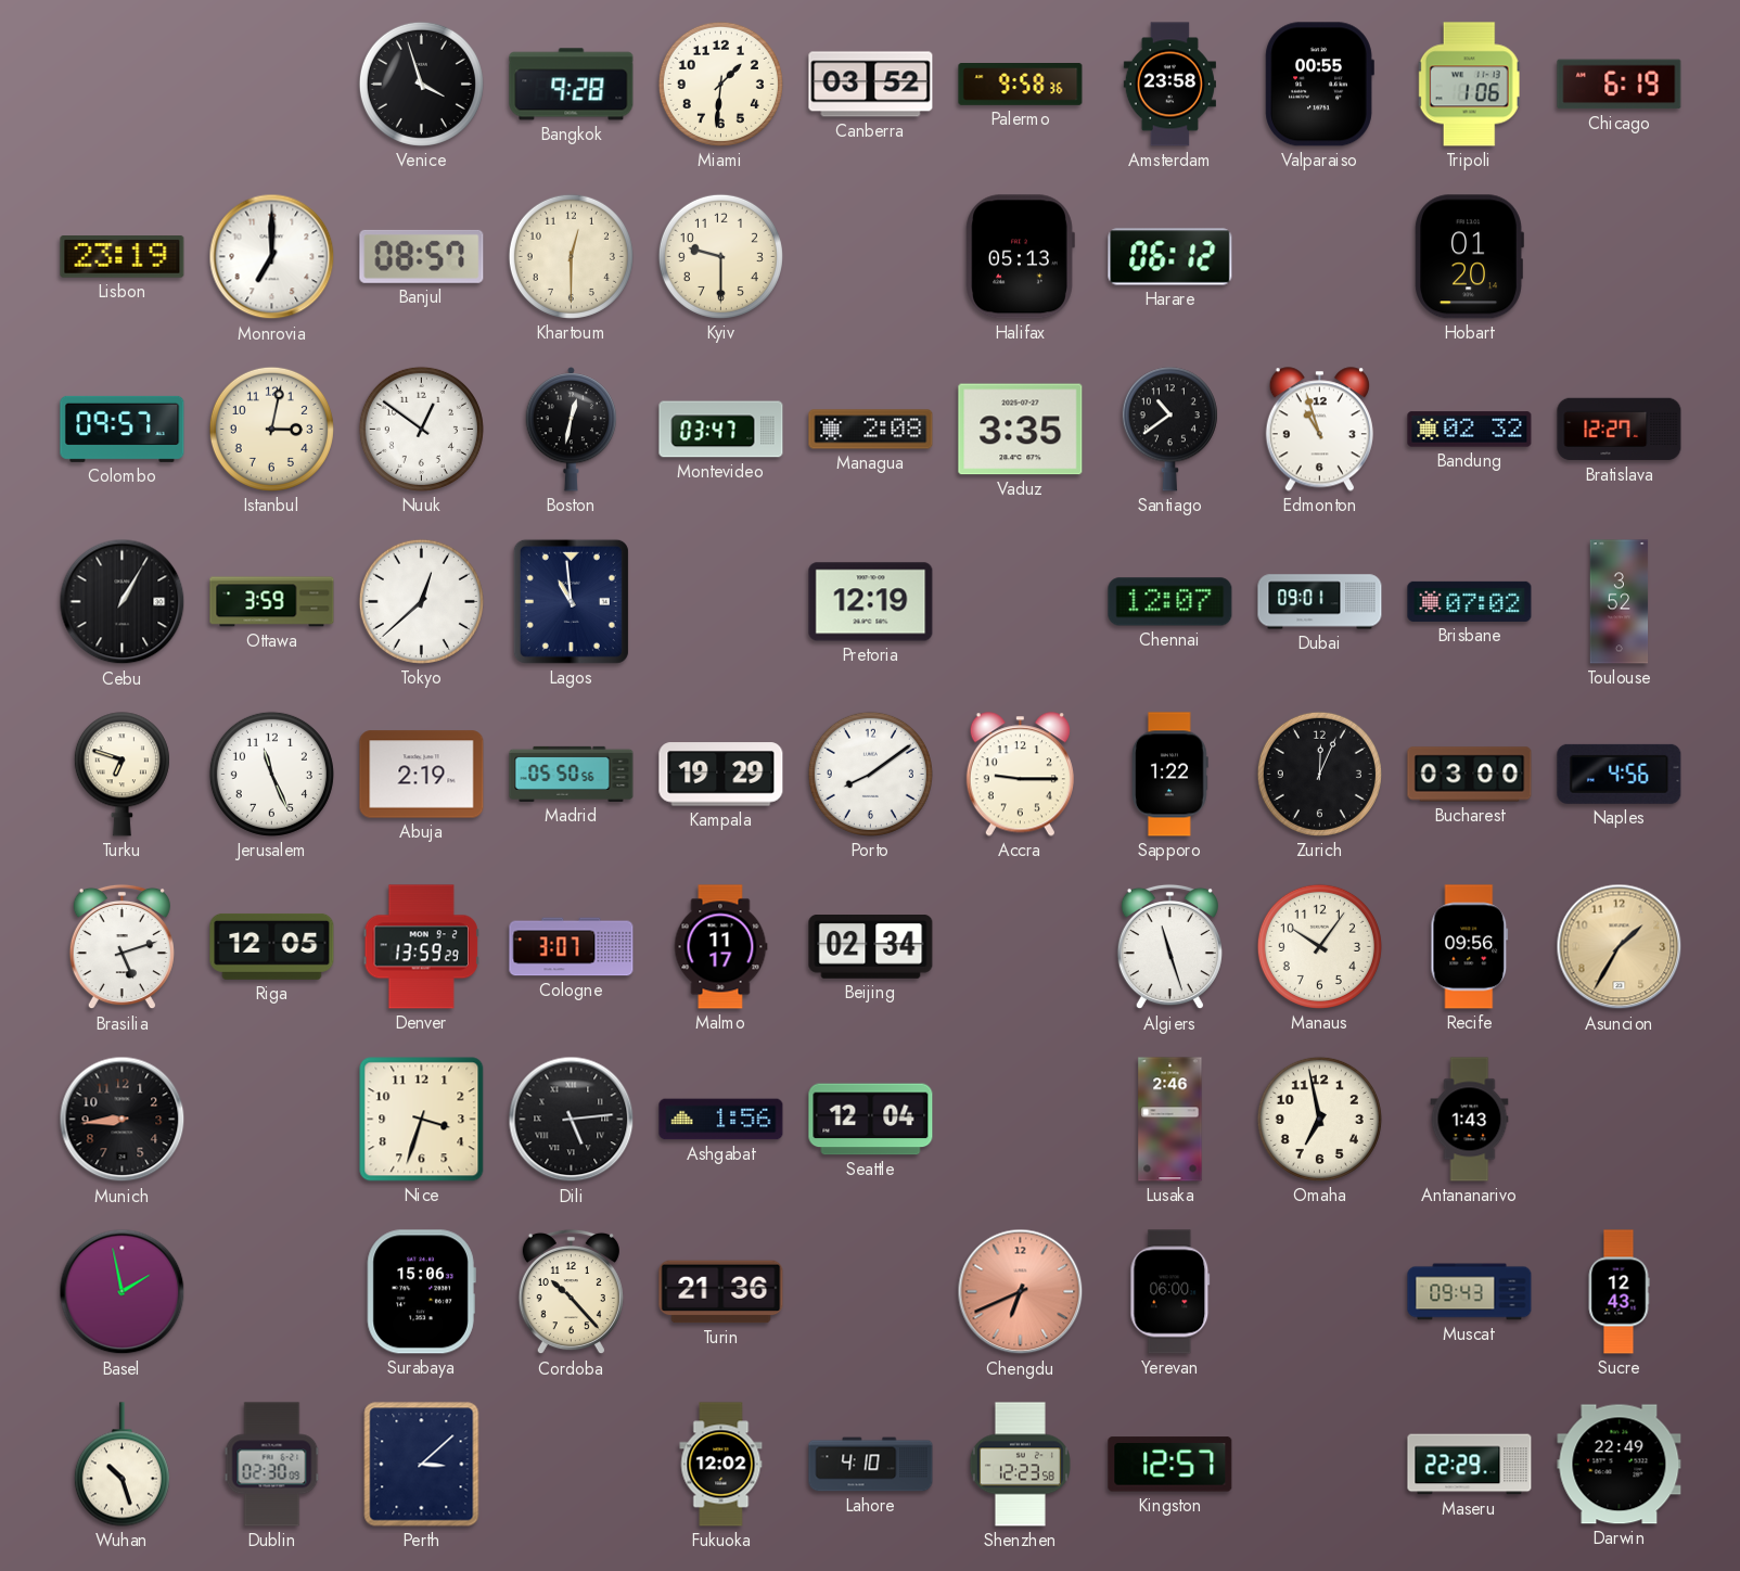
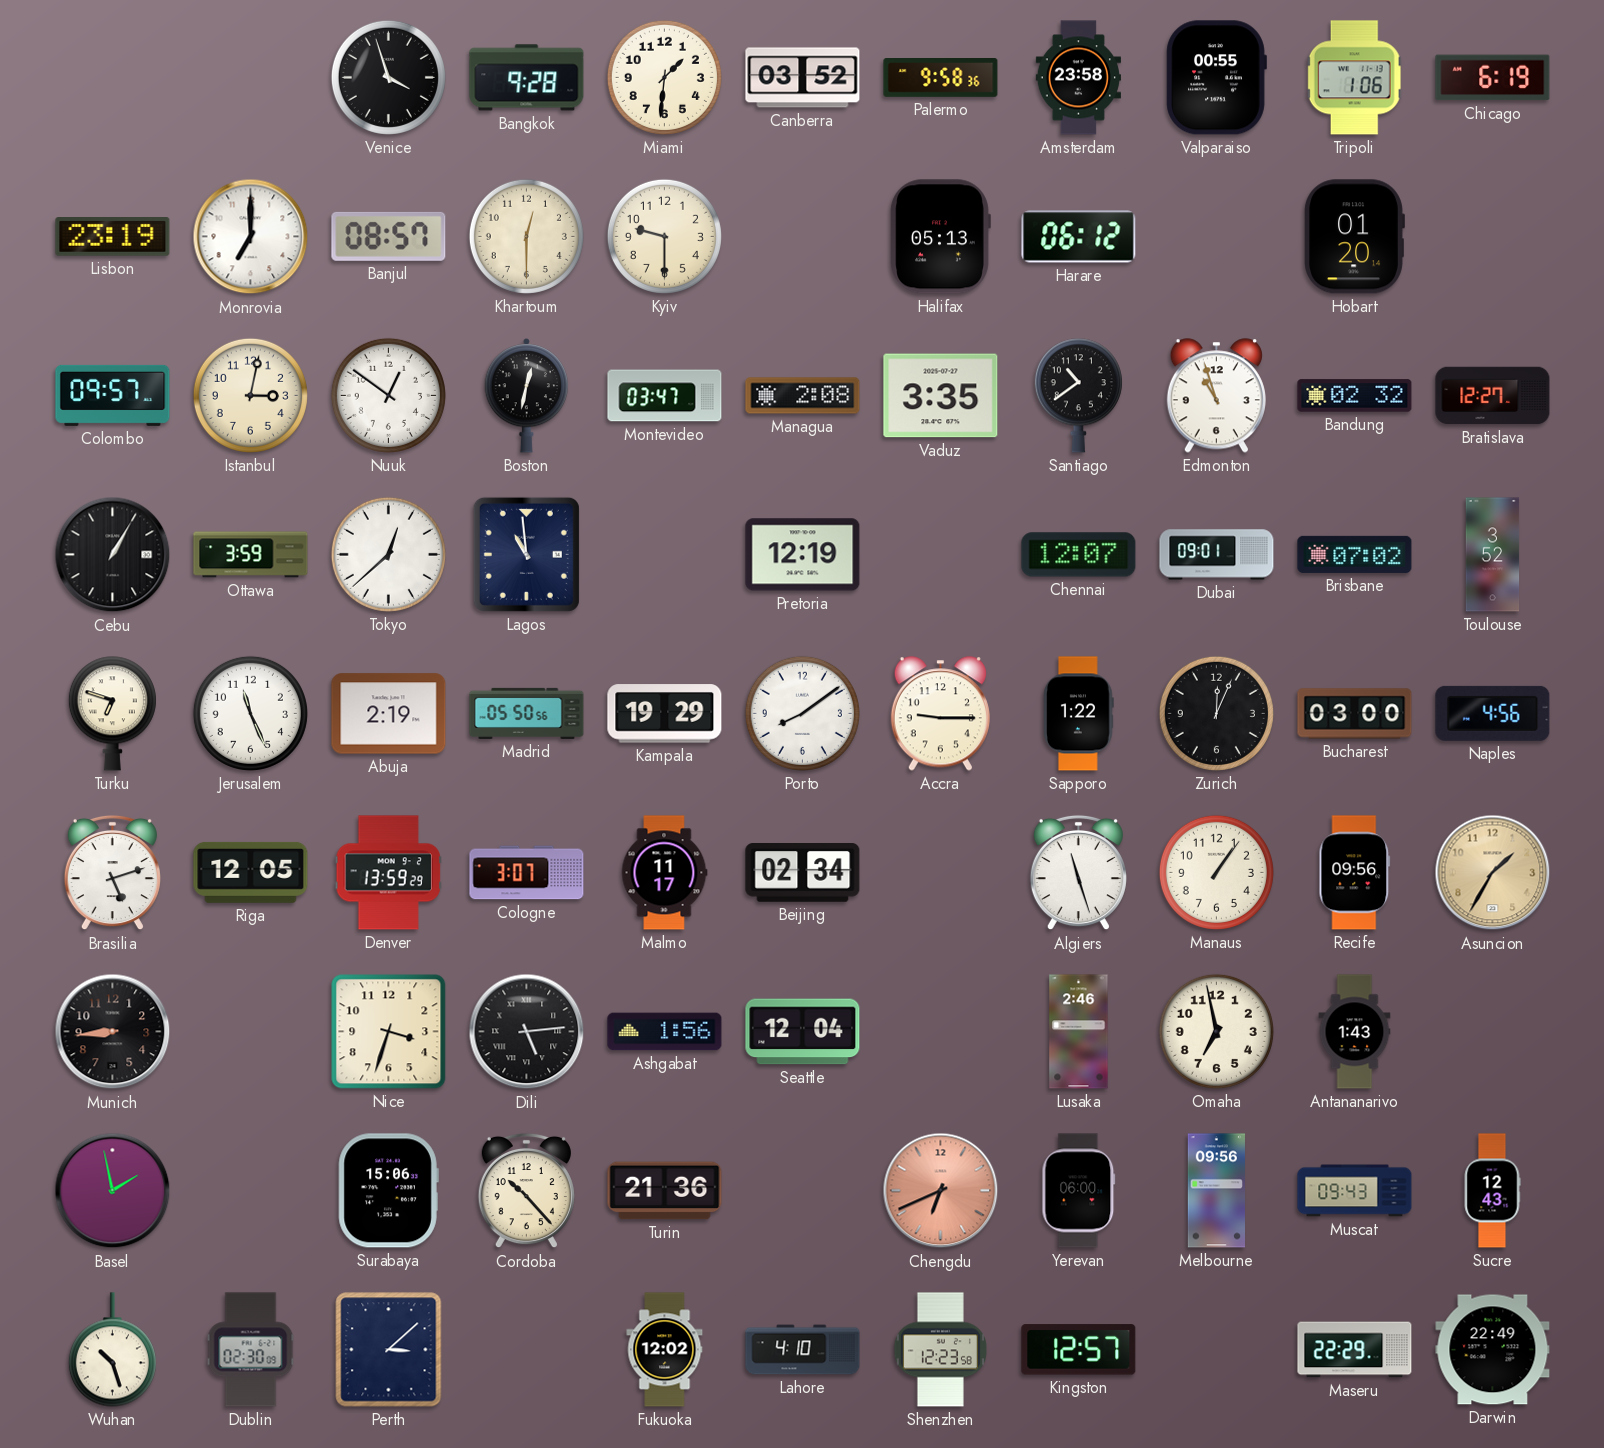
Manaus: 10:06 -> 1:06 (1216, 872)
Melbourne: none -> 09:56 (1216, 1191)
